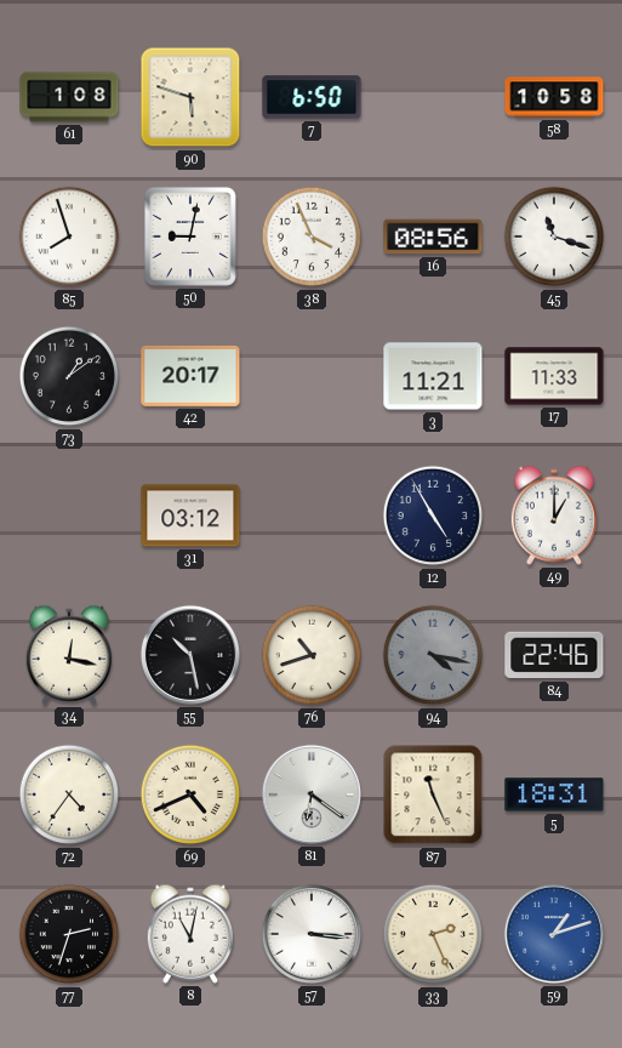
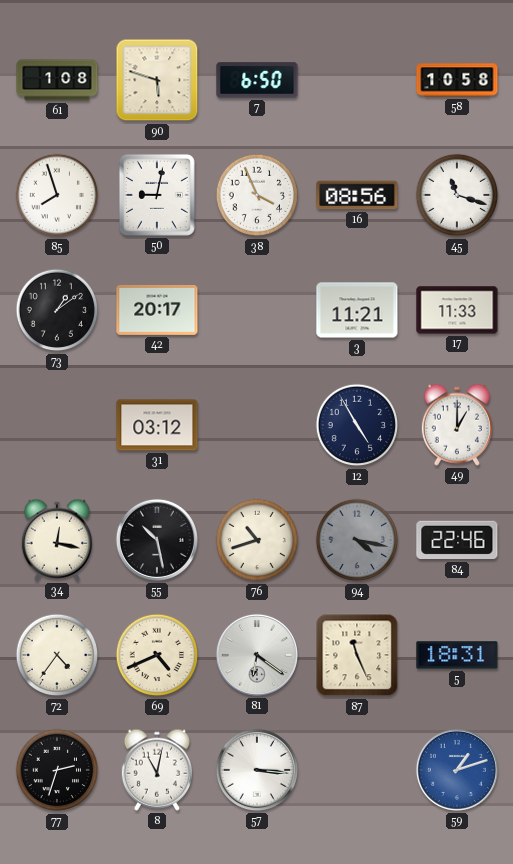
33: 2:26 -> none (433, 934)
